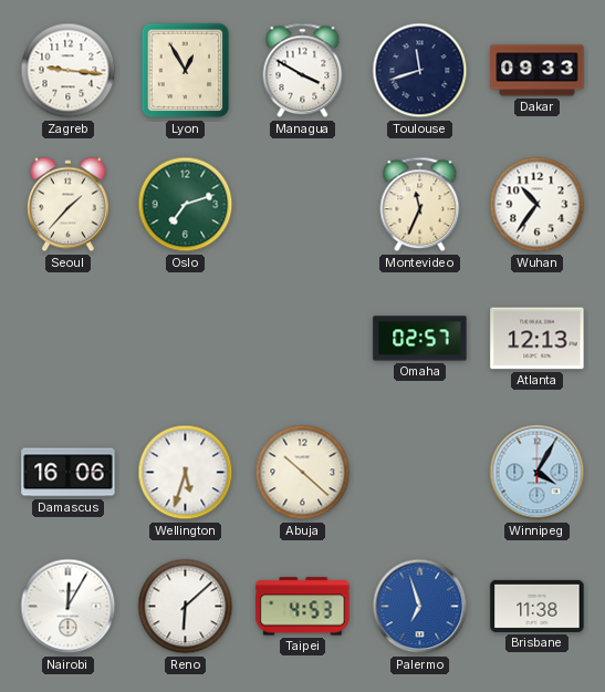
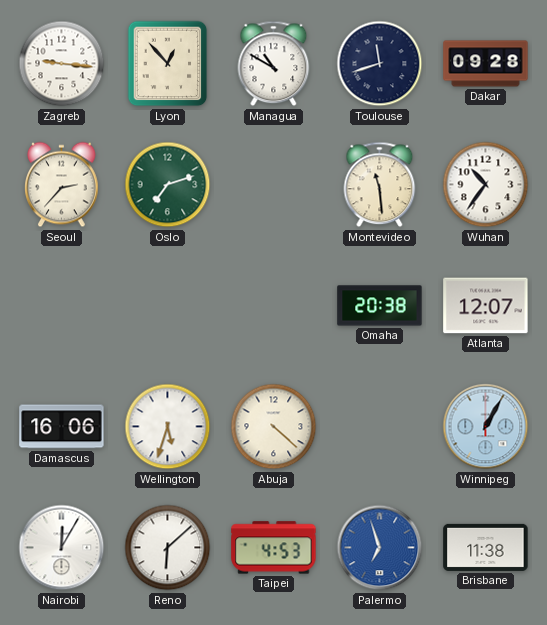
Lyon: 12:55 -> 12:53 (168, 64)
Managua: 3:50 -> 10:50 (274, 64)
Dakar: 09:33 -> 09:28 (486, 64)
Seoul: 1:37 -> 2:37 (62, 185)
Montevideo: 11:34 -> 11:29 (380, 185)
Omaha: 02:57 -> 20:38 (380, 306)
Atlanta: 12:13 -> 12:07 (486, 306)
Abuja: 10:22 -> 4:22 (274, 427)
Winnipeg: 4:05 -> 1:05 (486, 427)
